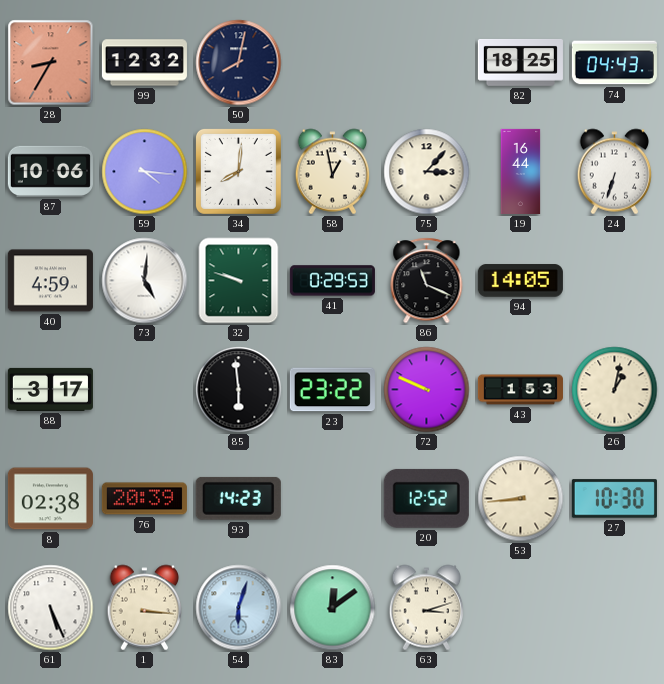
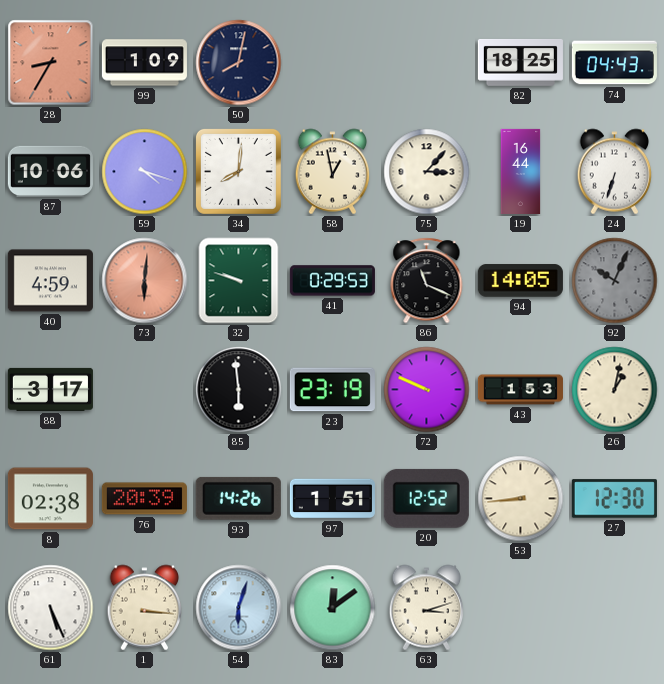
99: 12:32 -> 1:09 (144, 63)
59: 4:16 -> 4:18 (145, 172)
73: 5:01 -> 6:01 (145, 281)
73 dial: white -> salmon (145, 281)
92: none -> 10:04 (615, 281)
23: 23:22 -> 23:19 (332, 390)
93: 14:23 -> 14:26 (238, 498)
97: none -> 1:51 (332, 499)
27: 10:30 -> 12:30 (614, 499)
